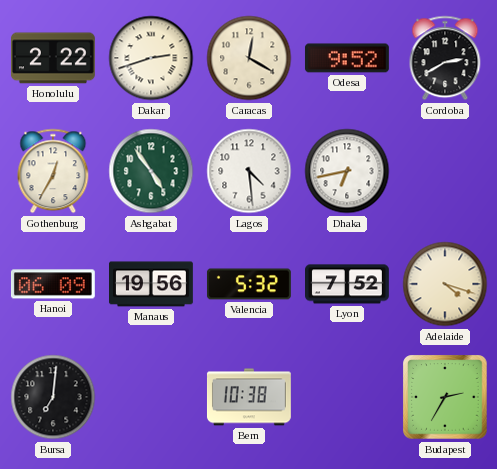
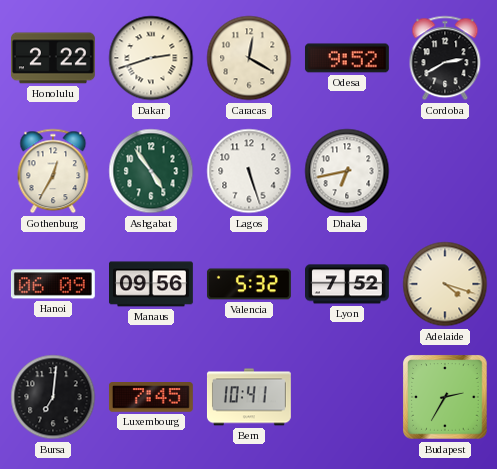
Lagos: 4:29 -> 5:27 (249, 171)
Manaus: 19:56 -> 09:56 (152, 284)
Luxembourg: none -> 7:45 (151, 398)
Bern: 10:38 -> 10:41 (249, 397)
